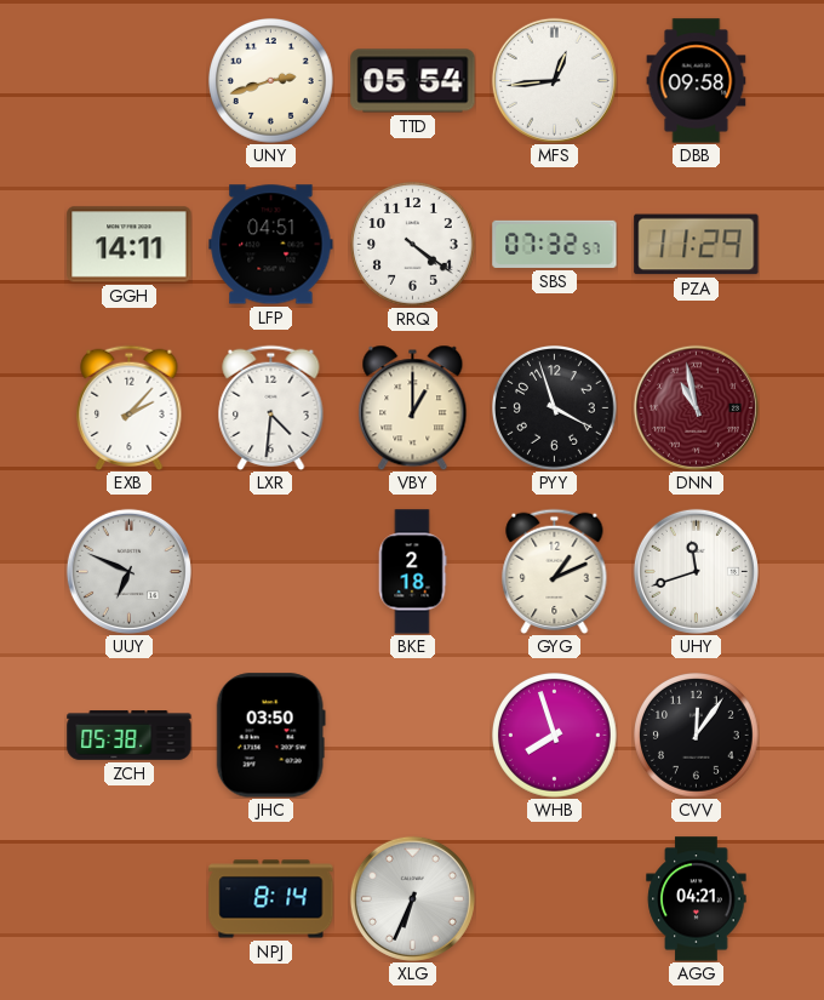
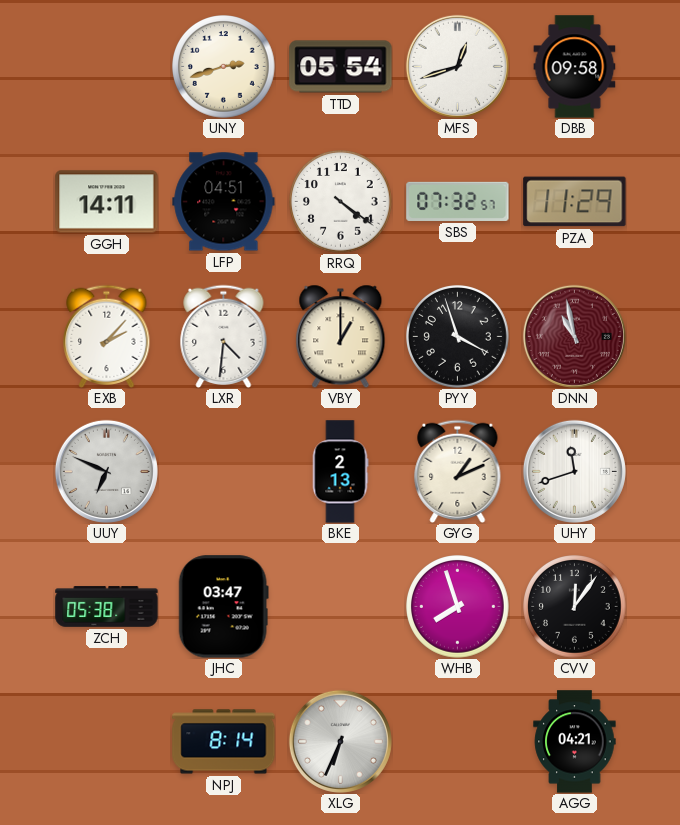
MFS: 12:44 -> 12:42 (457, 66)
BKE: 2:18 -> 2:13 (340, 472)
JHC: 03:50 -> 03:47 (223, 607)
